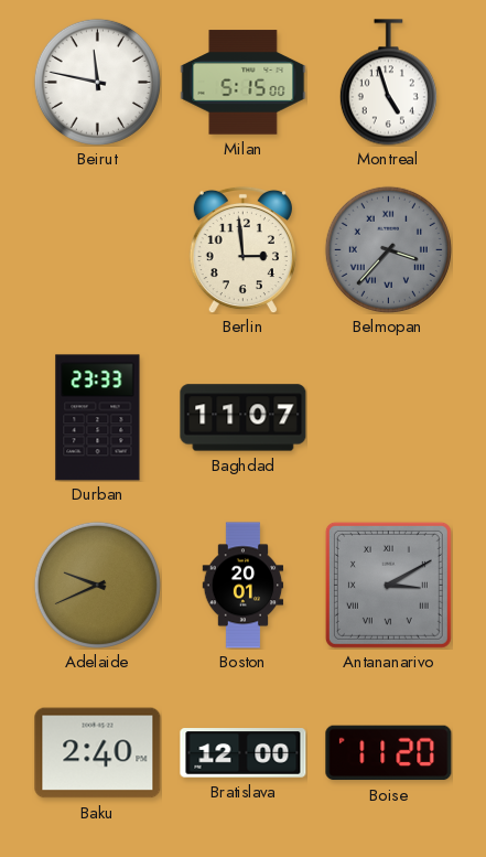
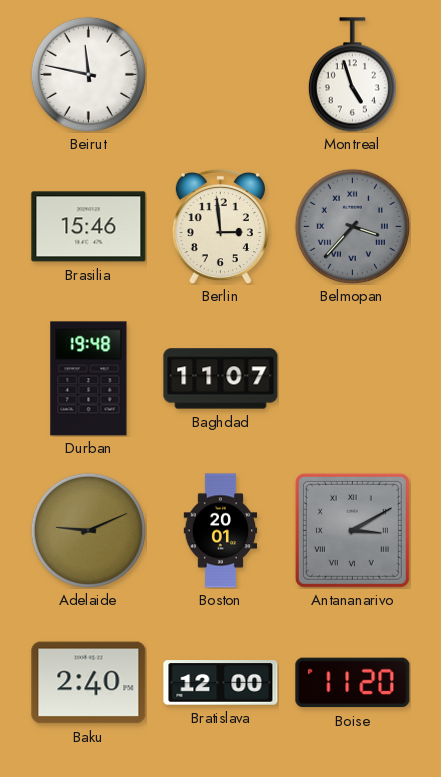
Milan: 5:15 -> none (244, 83)
Brasilia: none -> 15:46 (89, 227)
Durban: 23:33 -> 19:48 (89, 379)
Adelaide: 9:41 -> 9:11 (88, 530)
